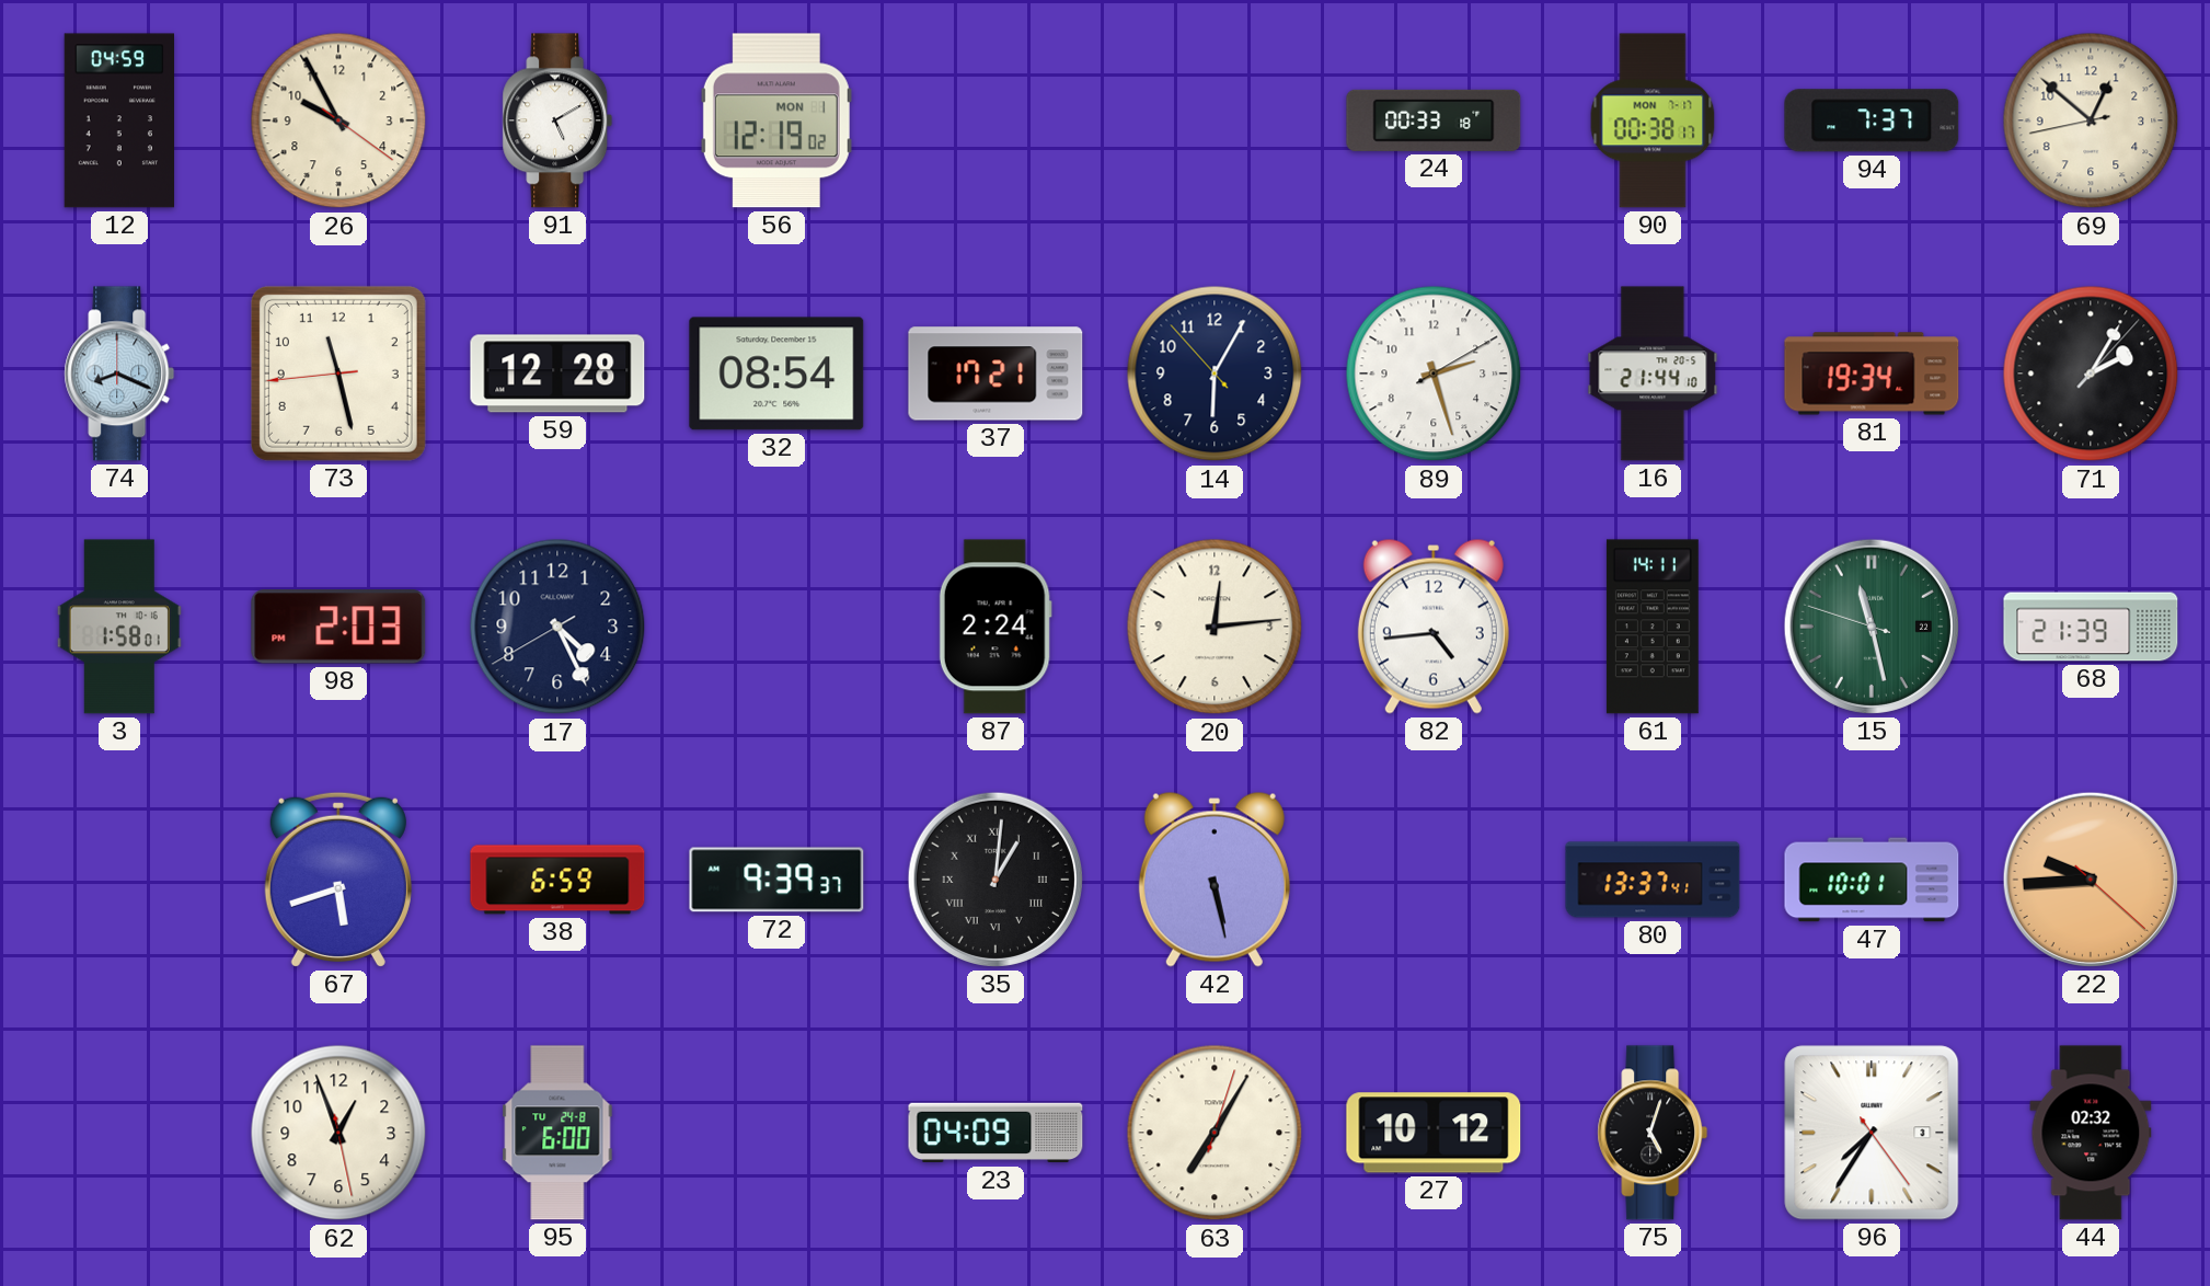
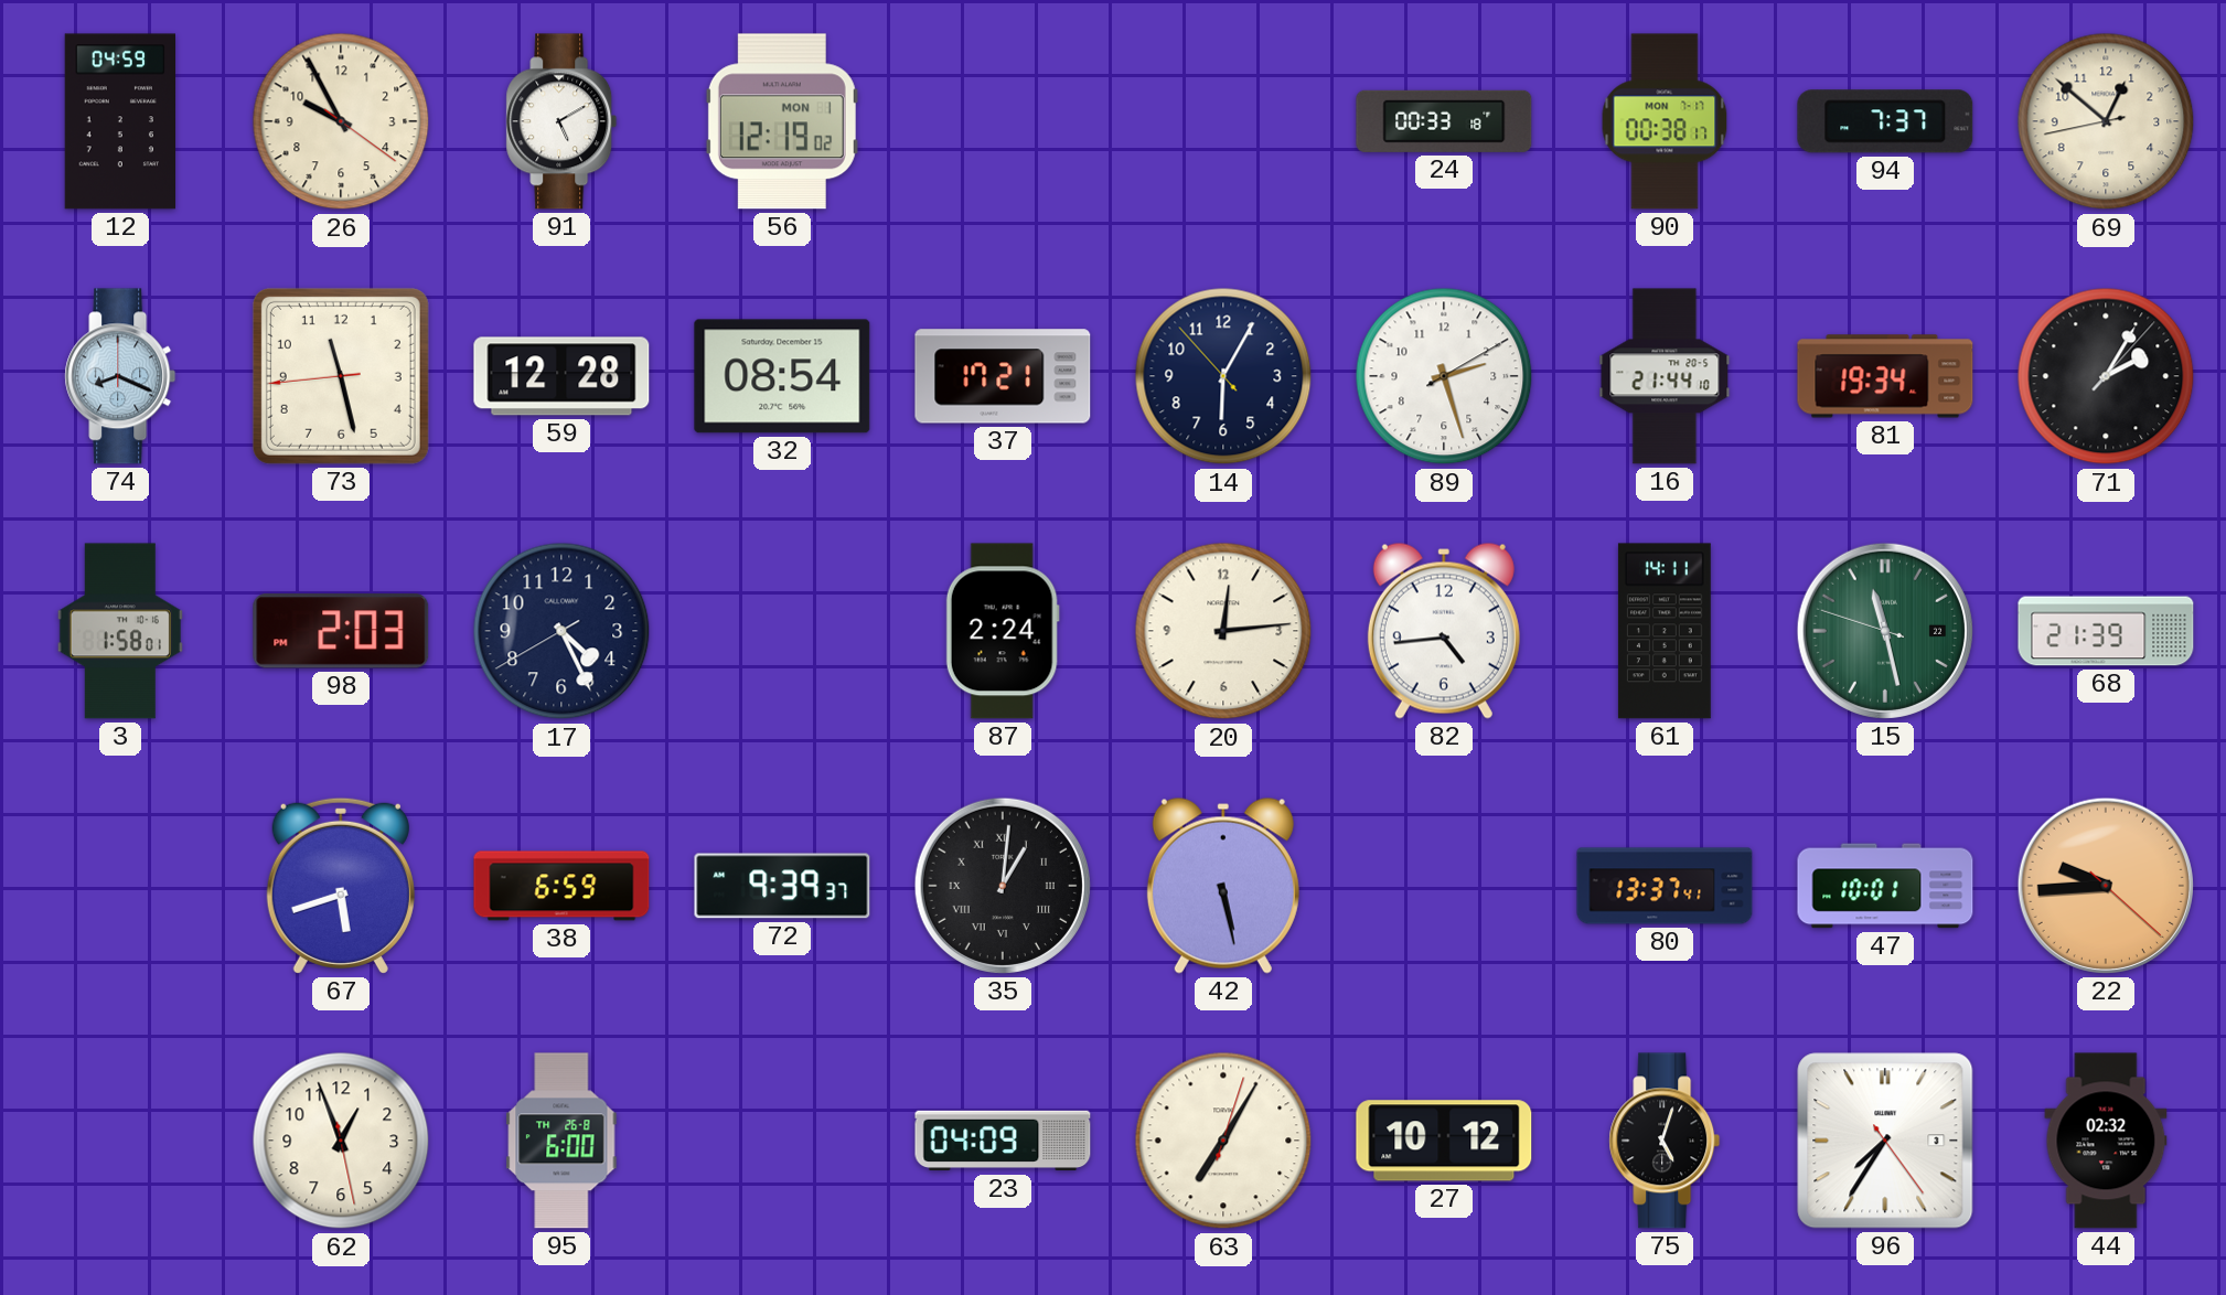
95 date: TU 24-8 -> TH 26-8 (561, 1141)
